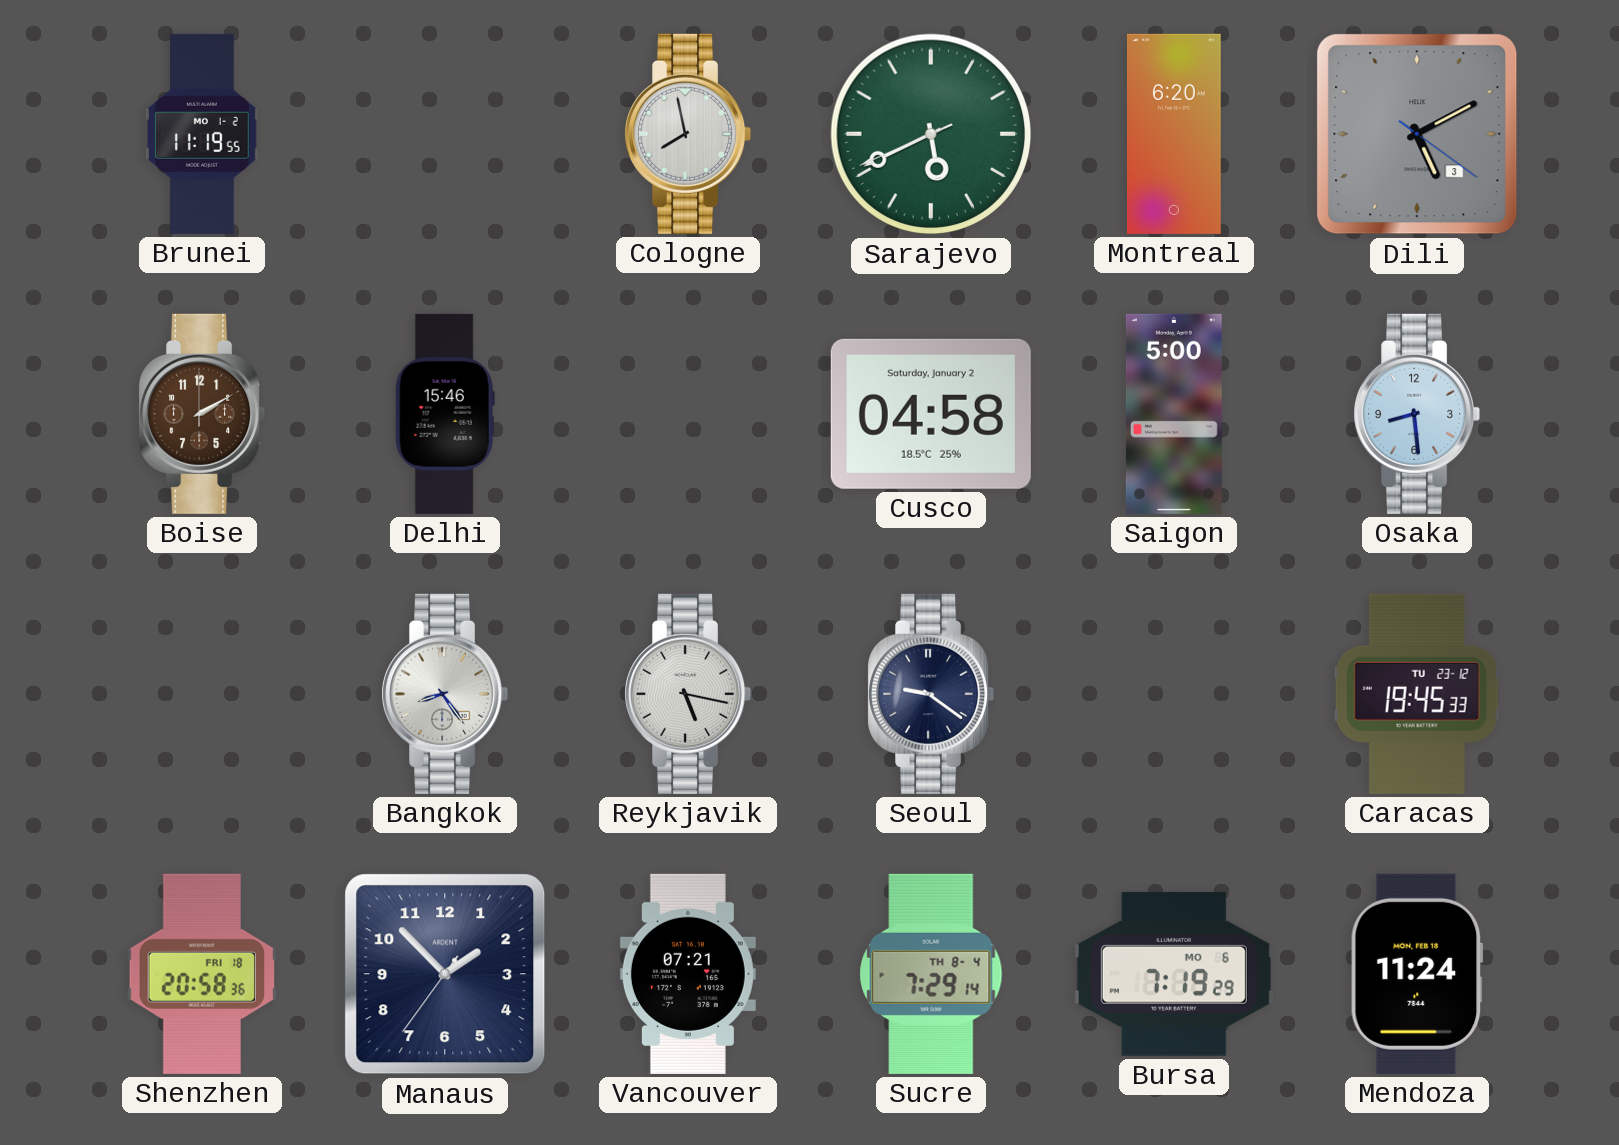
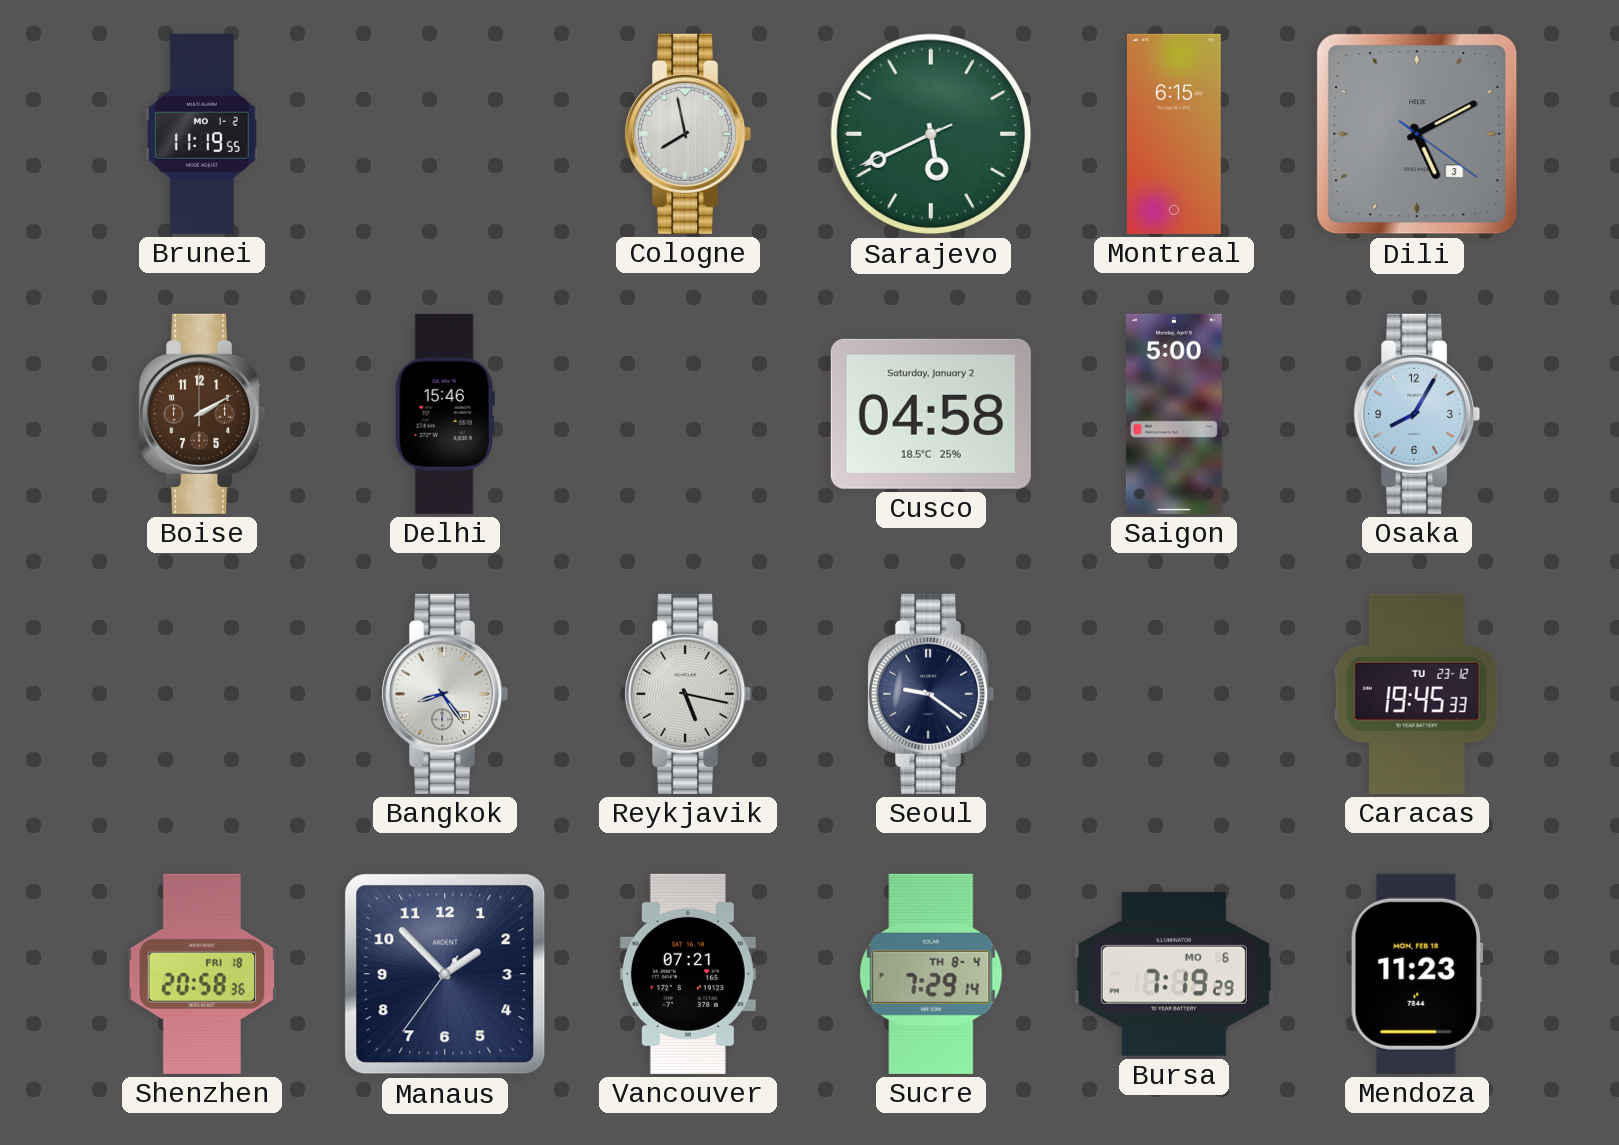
Montreal: 6:20 -> 6:15 (1174, 134)
Osaka: 8:29 -> 8:05 (1417, 414)
Mendoza: 11:24 -> 11:23 (1417, 974)
